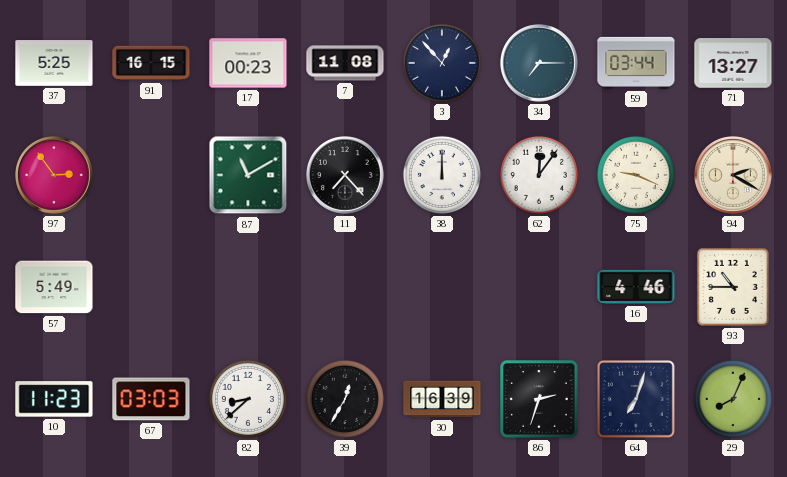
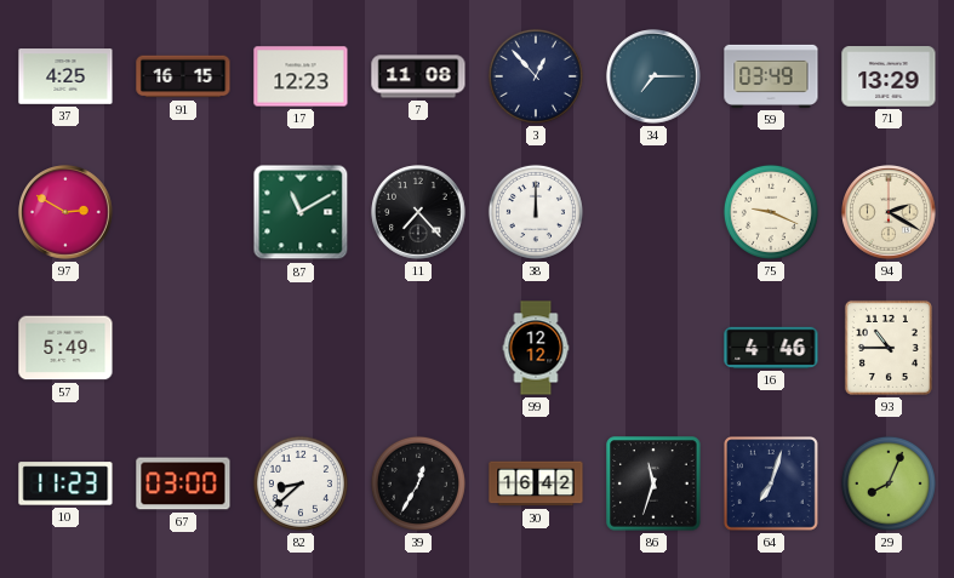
37: 5:25 -> 4:25 (65, 76)
17: 00:23 -> 12:23 (301, 76)
59: 03:44 -> 03:49 (771, 76)
71: 13:27 -> 13:29 (889, 76)
97: 2:54 -> 2:50 (65, 212)
62: 12:06 -> none (539, 175)
99: none -> 12:12 (536, 348)
67: 03:03 -> 03:00 (183, 483)
30: 16:39 -> 16:42 (536, 483)
86: 2:33 -> 11:33 (653, 483)
